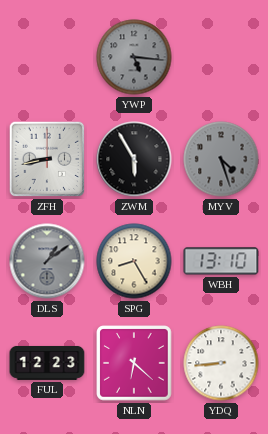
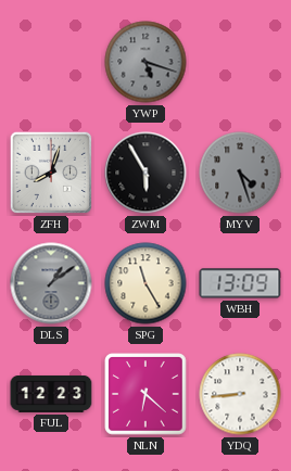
YWP: 5:16 -> 5:18 (145, 62)
ZFH: 8:43 -> 8:03 (51, 173)
SPG: 8:25 -> 11:25 (145, 283)
WBH: 13:10 -> 13:09 (240, 283)
